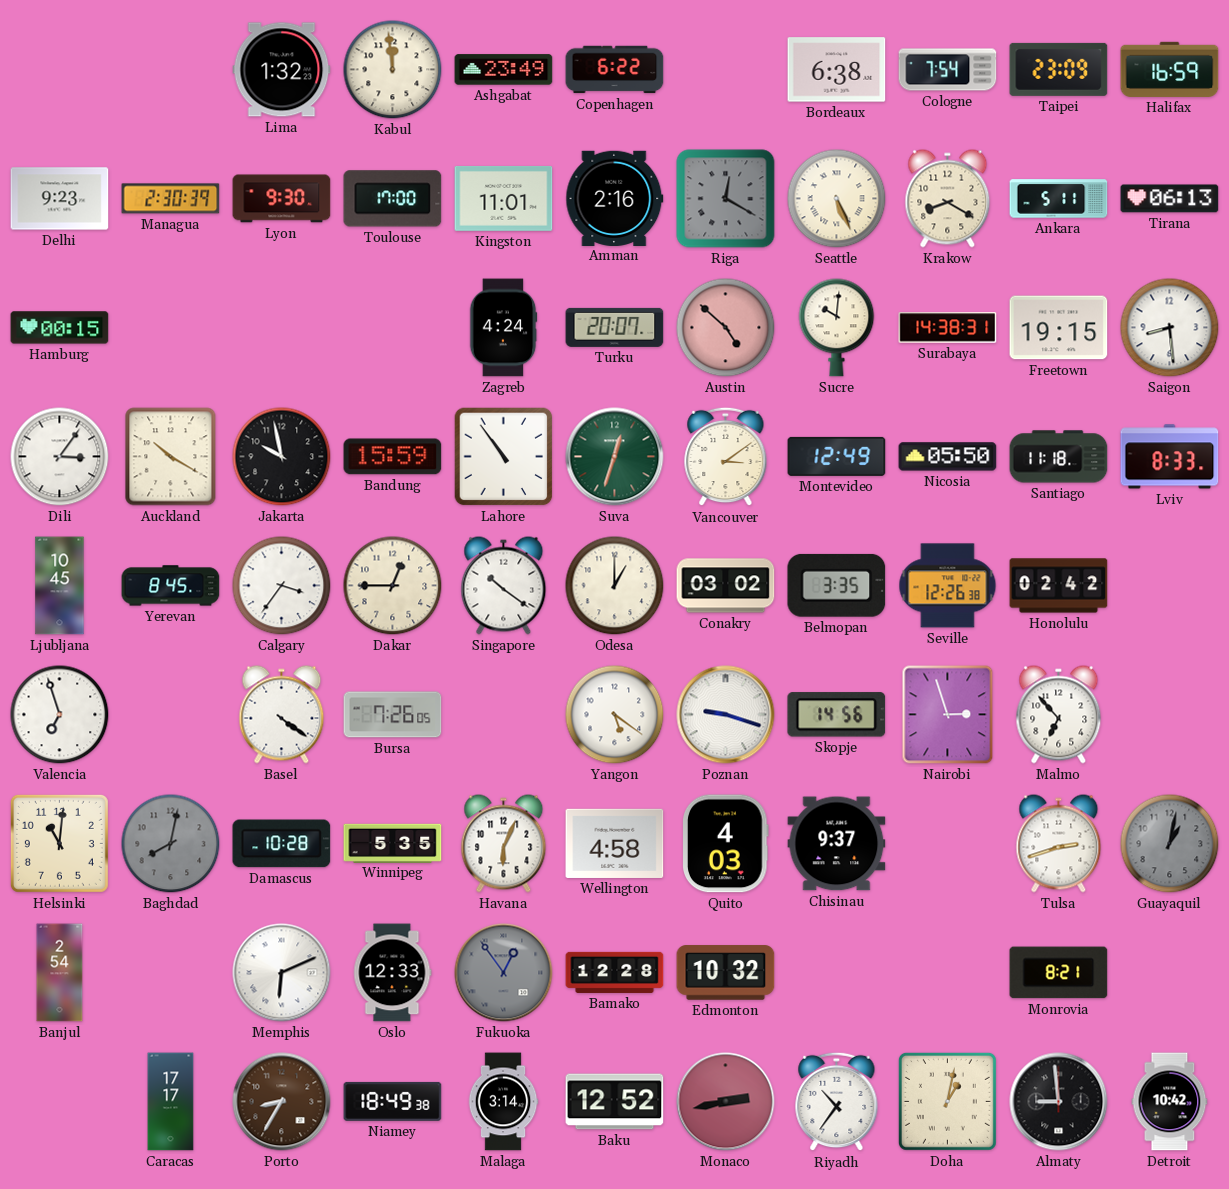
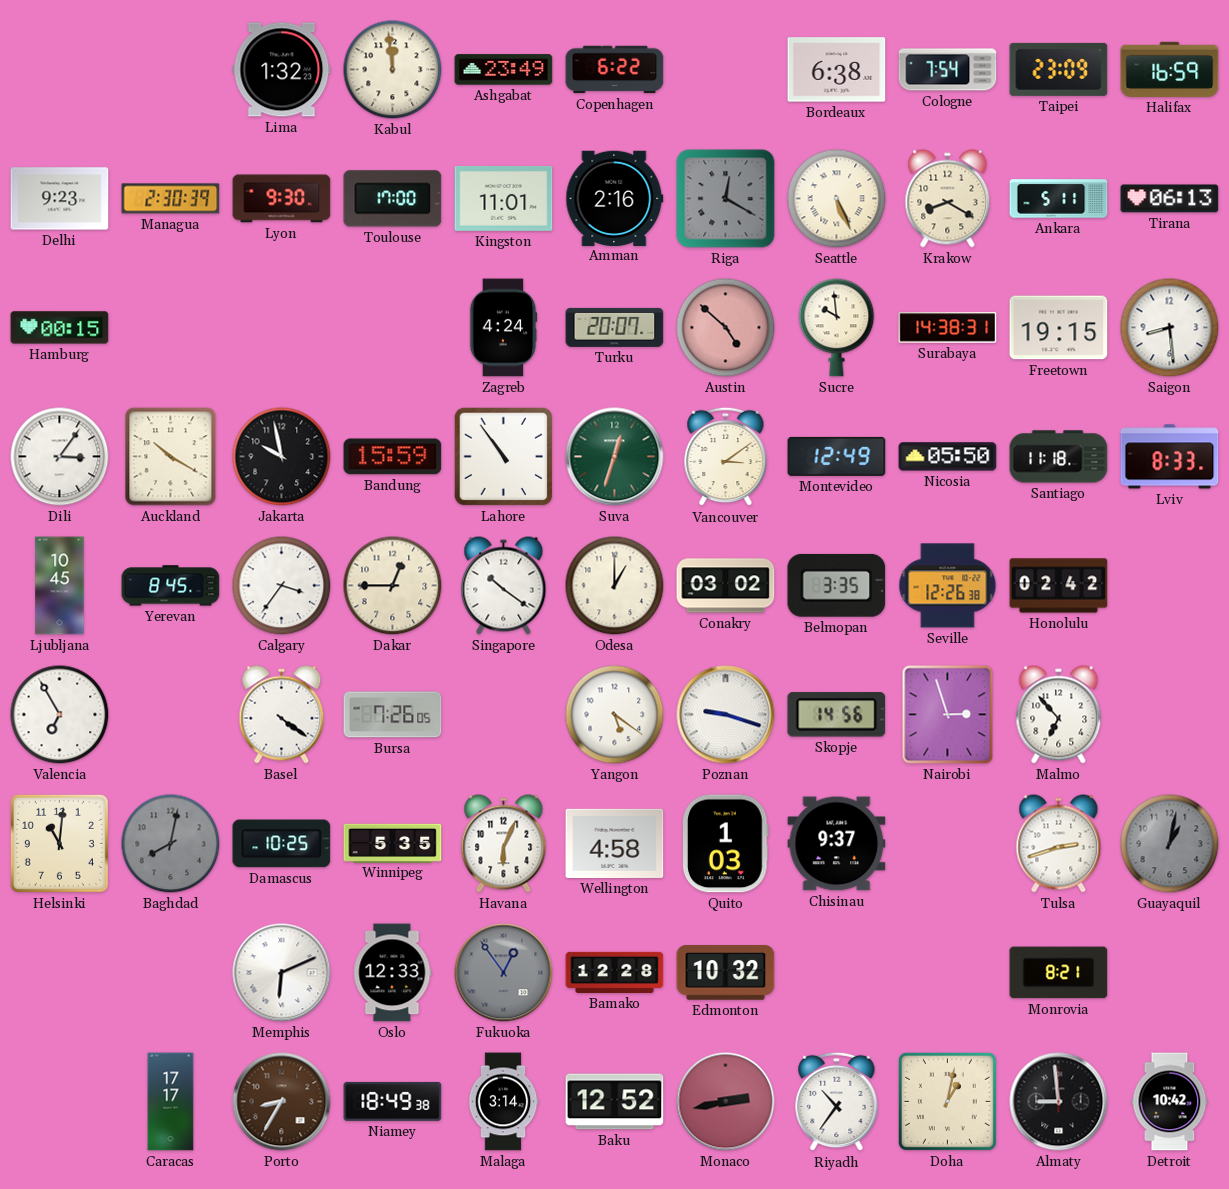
Sucre: 10:01 -> 9:59 (837, 328)
Valencia: 6:57 -> 6:55 (60, 715)
Damascus: 10:28 -> 10:25 (282, 844)
Quito: 4:03 -> 1:03 (726, 844)
Banjul: 2:54 -> none (60, 973)
